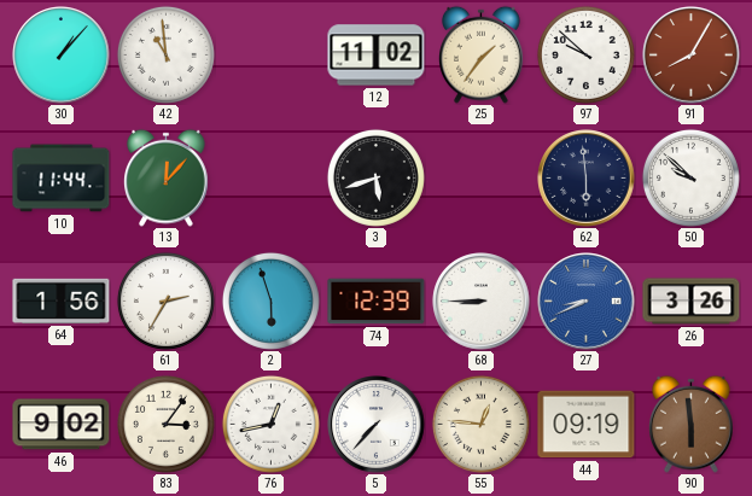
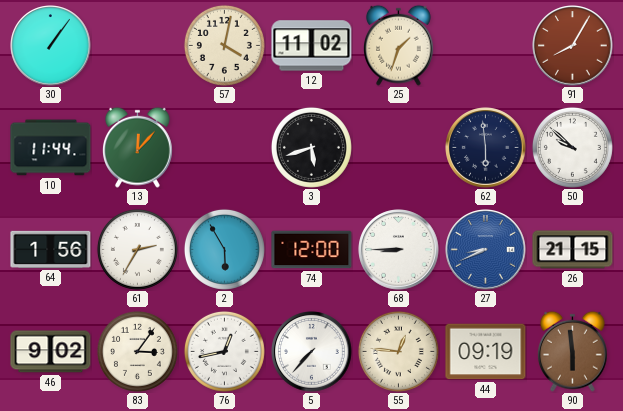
30: 1:07 -> 1:06 (51, 46)
42: 10:59 -> none (165, 54)
57: none -> 4:02 (224, 45)
25: 1:36 -> 1:33 (399, 45)
97: 9:52 -> none (585, 54)
2: 5:57 -> 5:55 (224, 249)
74: 12:39 -> 12:00 (312, 250)
26: 3:26 -> 21:15 (573, 250)
